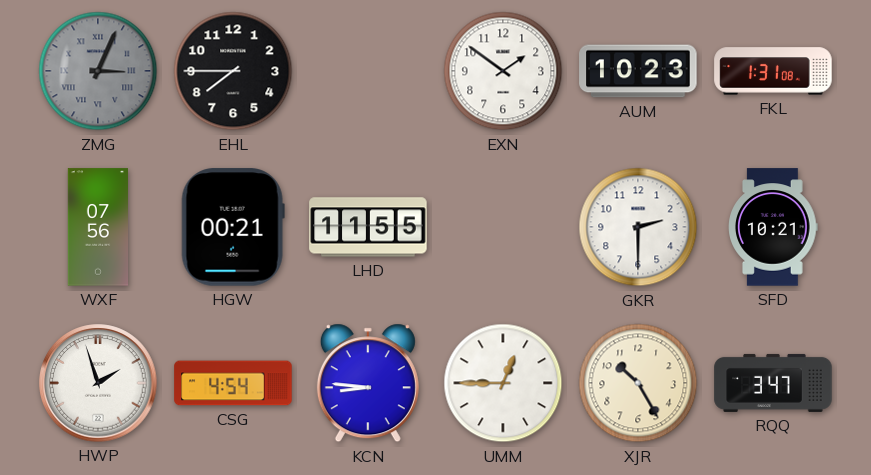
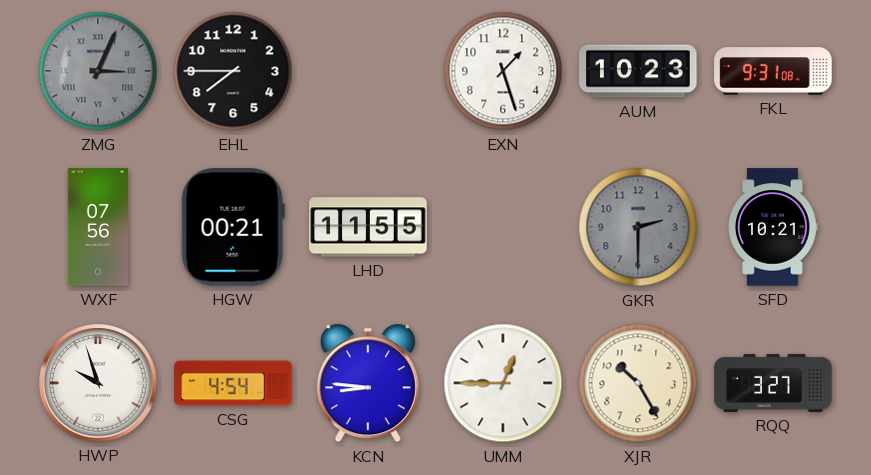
EXN: 1:51 -> 1:27 (503, 71)
FKL: 1:31 -> 9:31 (773, 71)
GKR dial: white -> grey (638, 227)
HWP: 1:57 -> 9:57 (98, 383)
RQQ: 3:47 -> 3:27 (773, 383)
